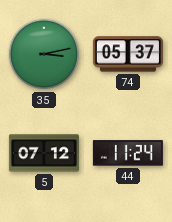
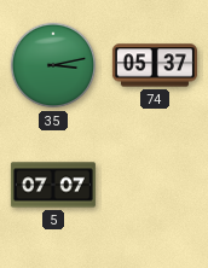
5: 07:12 -> 07:07 (53, 185)
44: 11:24 -> none (128, 153)
